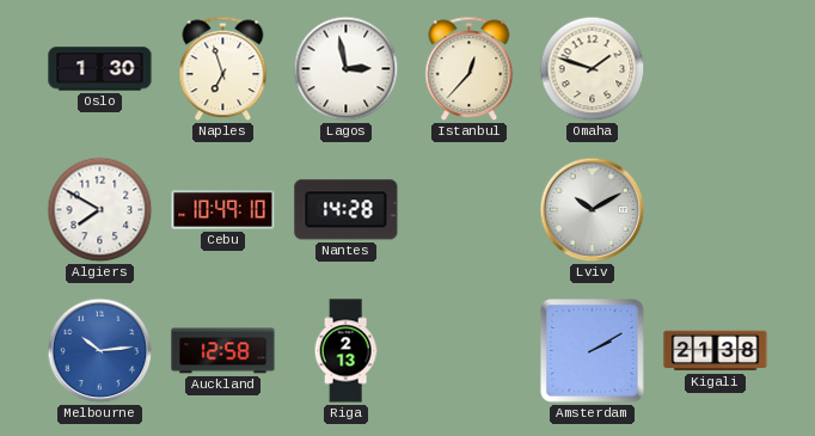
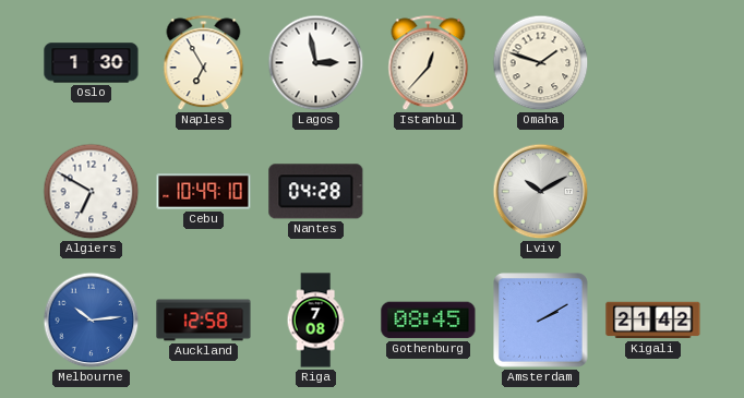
Naples: 6:57 -> 6:55 (204, 63)
Algiers: 7:50 -> 6:50 (92, 192)
Nantes: 14:28 -> 04:28 (316, 192)
Riga: 2:13 -> 7:08 (315, 321)
Gothenburg: none -> 08:45 (429, 321)
Kigali: 21:38 -> 21:42 (653, 321)
